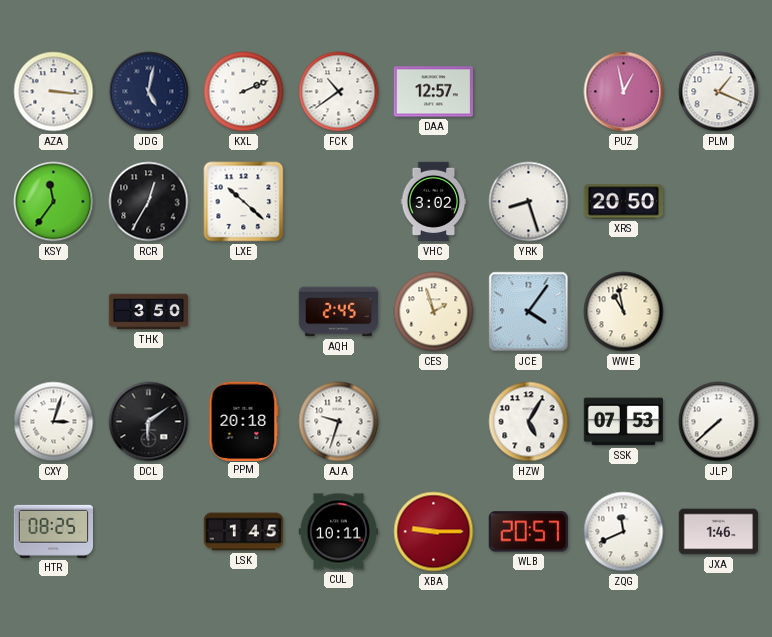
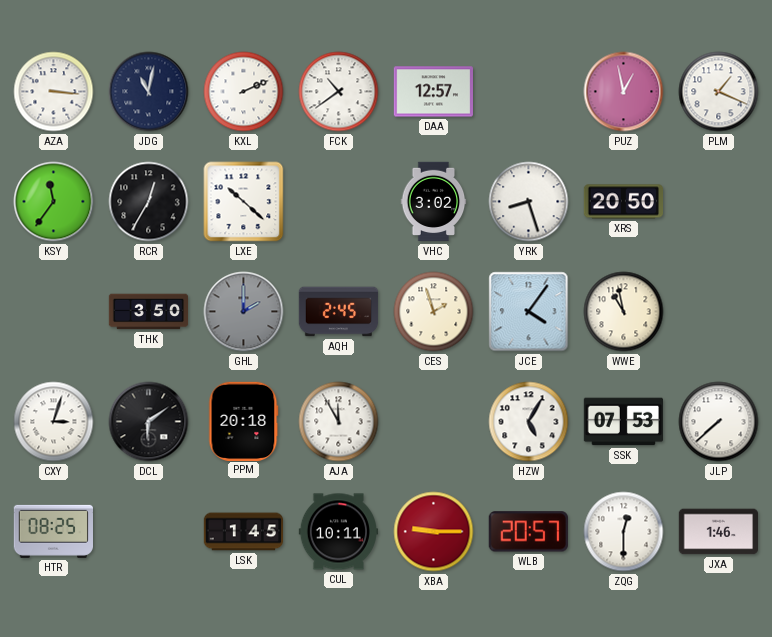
JDG: 5:02 -> 11:02 (149, 92)
GHL: none -> 2:00 (244, 312)
AJA: 9:33 -> 11:55 (339, 422)
ZQG: 11:41 -> 12:30 (624, 532)
